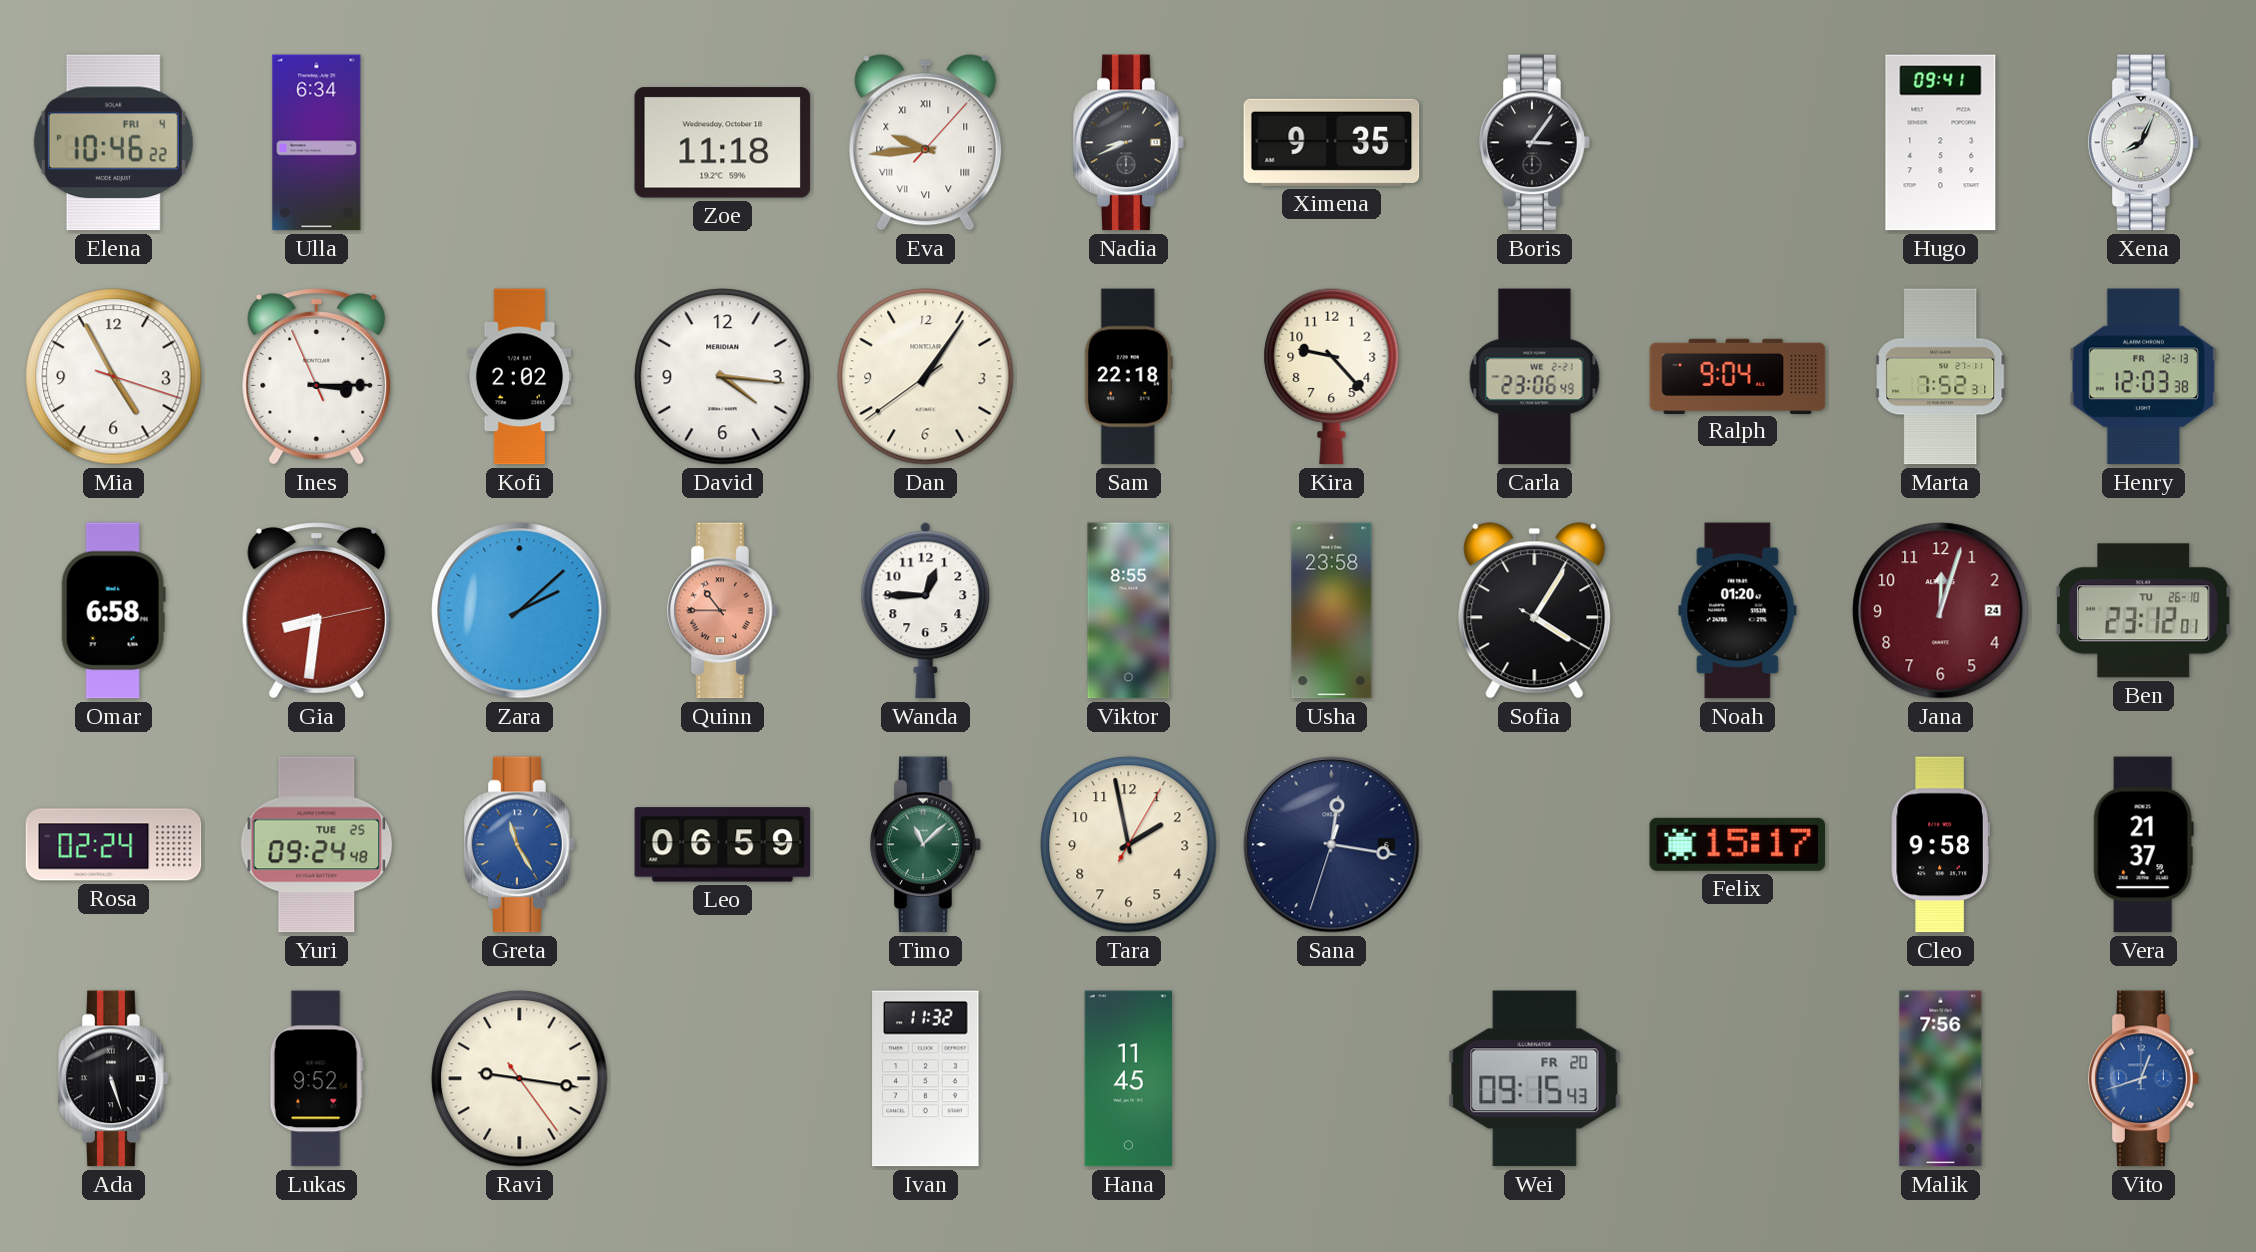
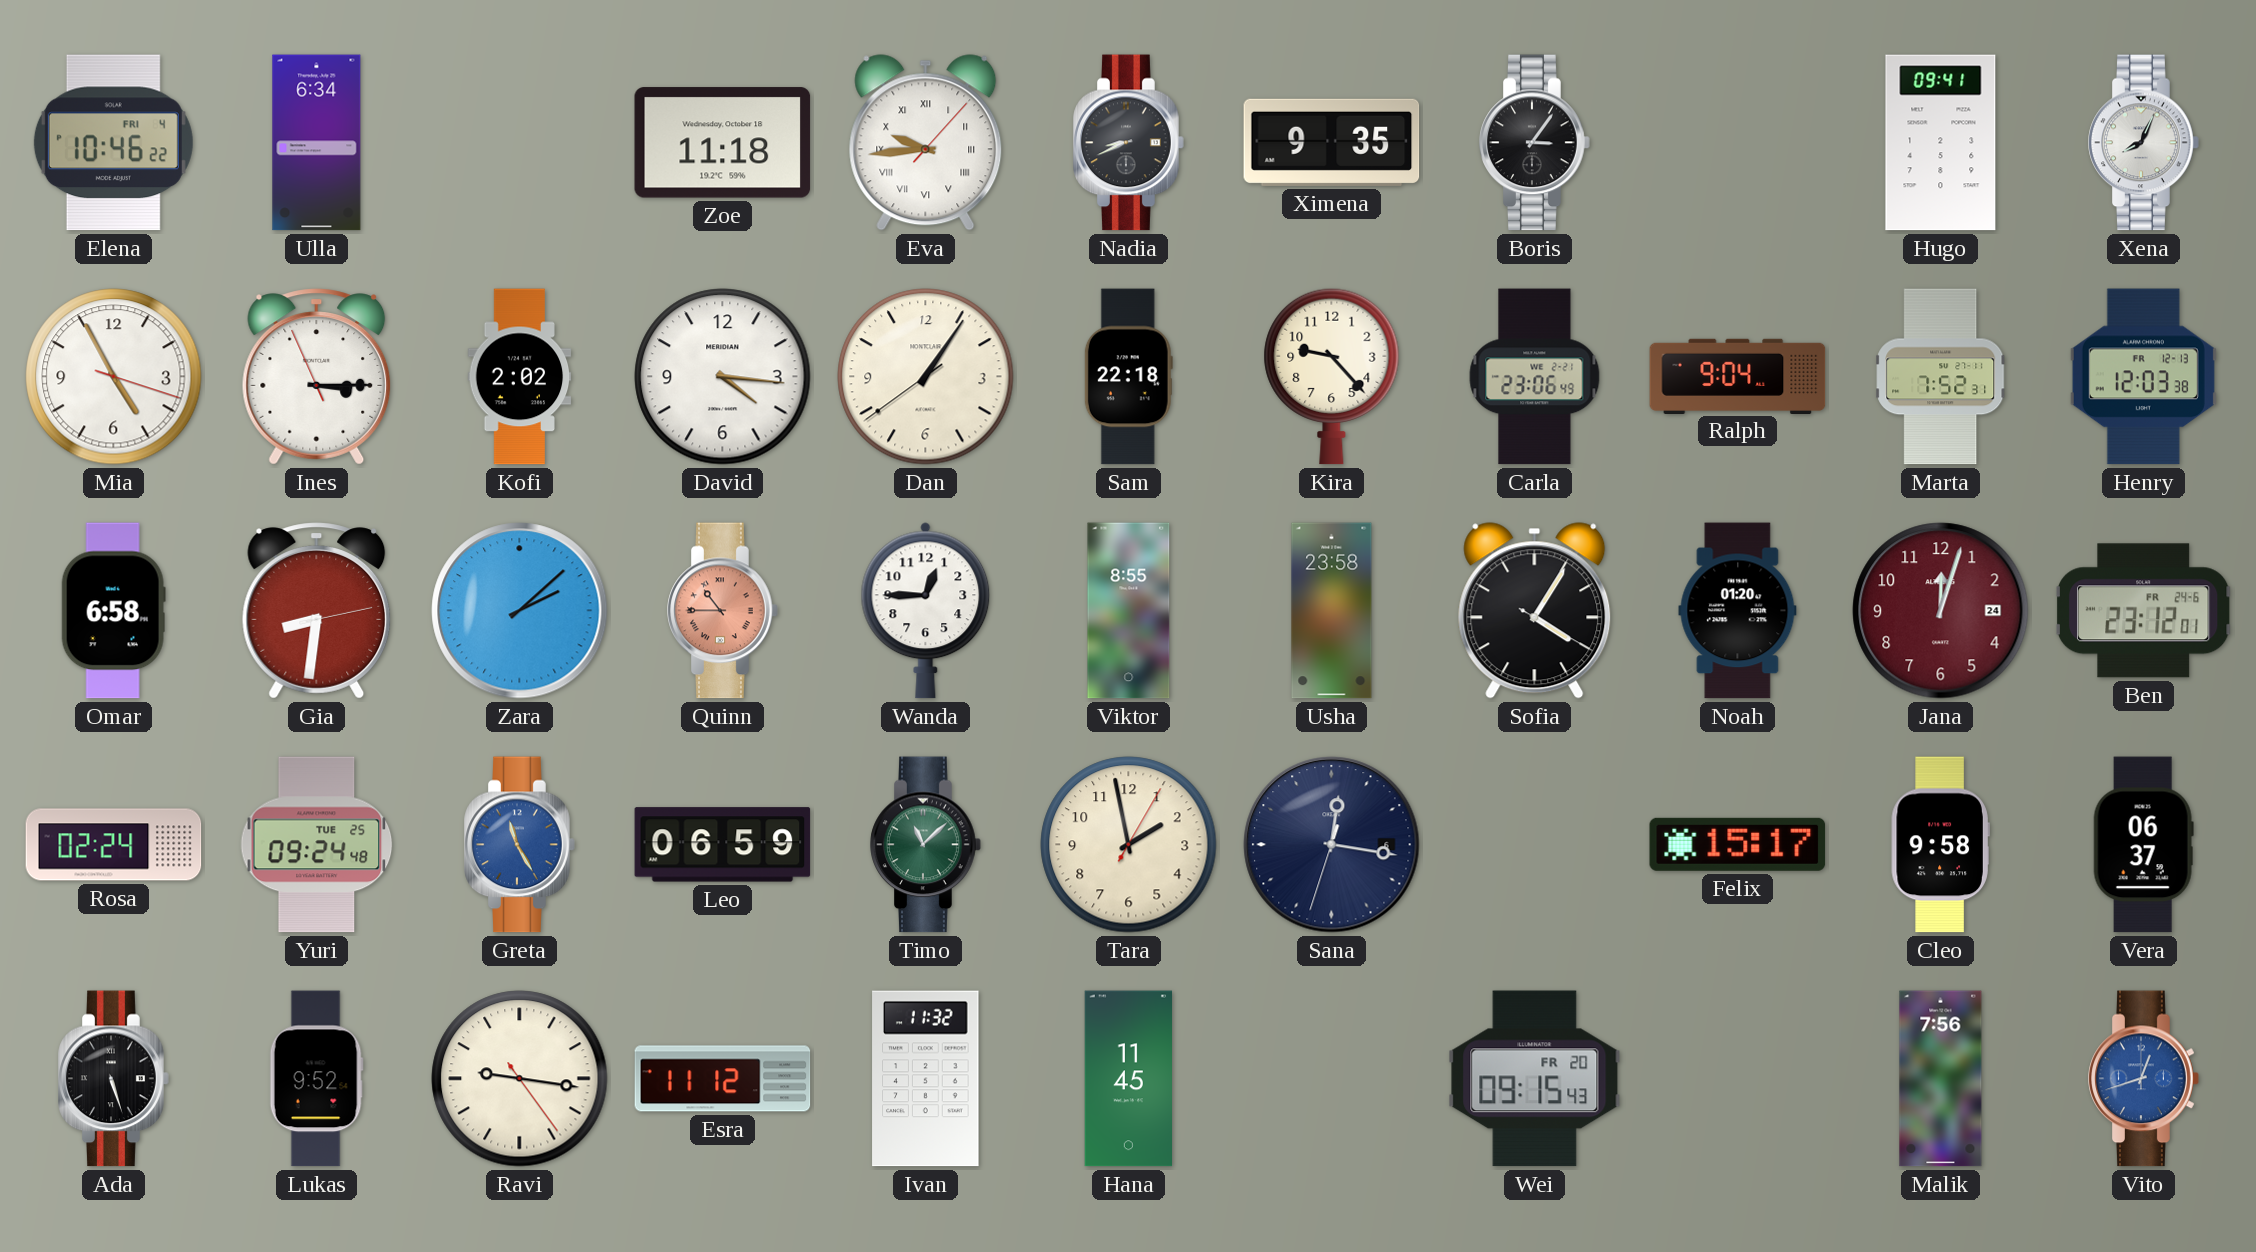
Ben date: TU 26-10 -> FR 24-6 (2143, 611)
Vera: 21:37 -> 06:37 (2143, 845)
Esra: none -> 11:12 (723, 1079)
